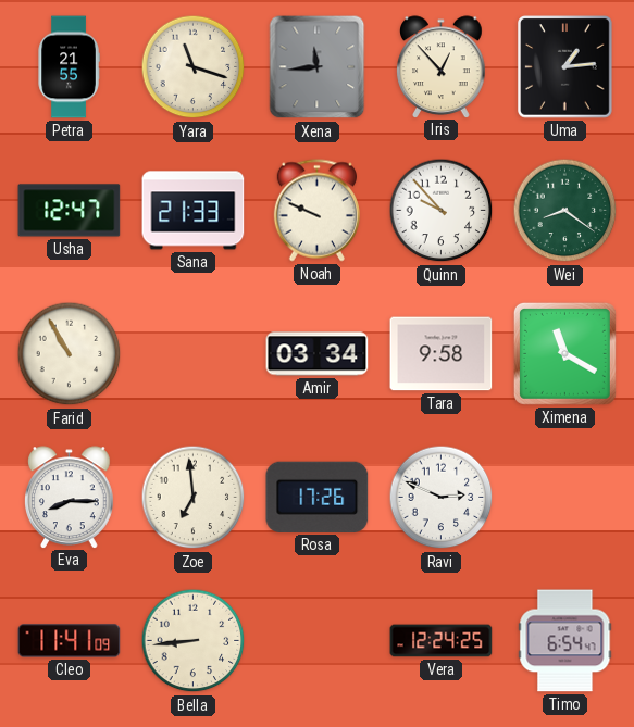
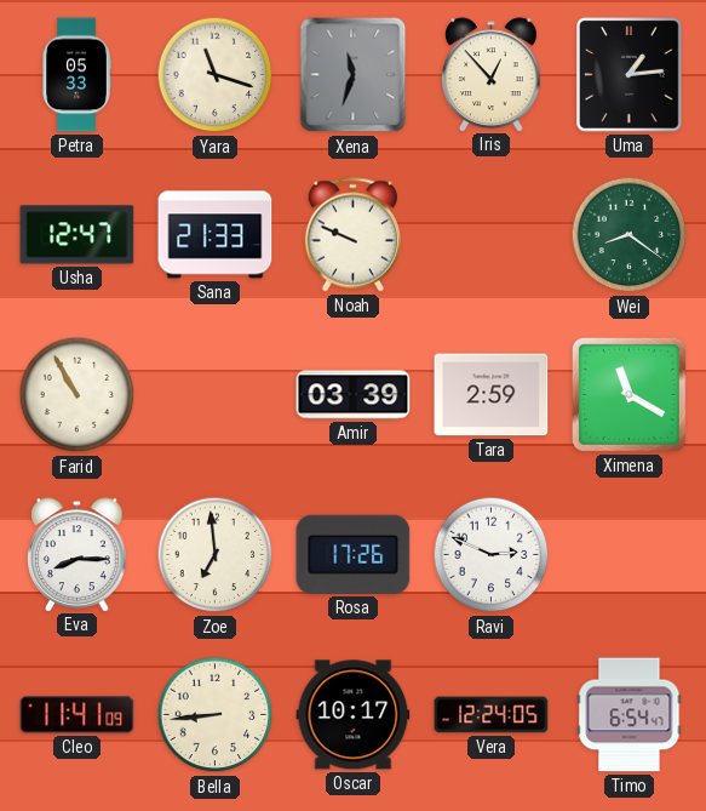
Petra: 21:55 -> 05:33 (76, 75)
Xena: 11:44 -> 11:33 (354, 75)
Quinn: 9:53 -> none (442, 211)
Amir: 03:34 -> 03:39 (354, 395)
Tara: 9:58 -> 2:59 (492, 395)
Oscar: none -> 10:17 (354, 715)
Vera: 12:24:25 -> 12:24:05 (492, 715)
